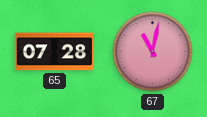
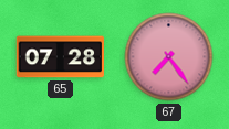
67: 11:02 -> 7:24 (169, 57)
